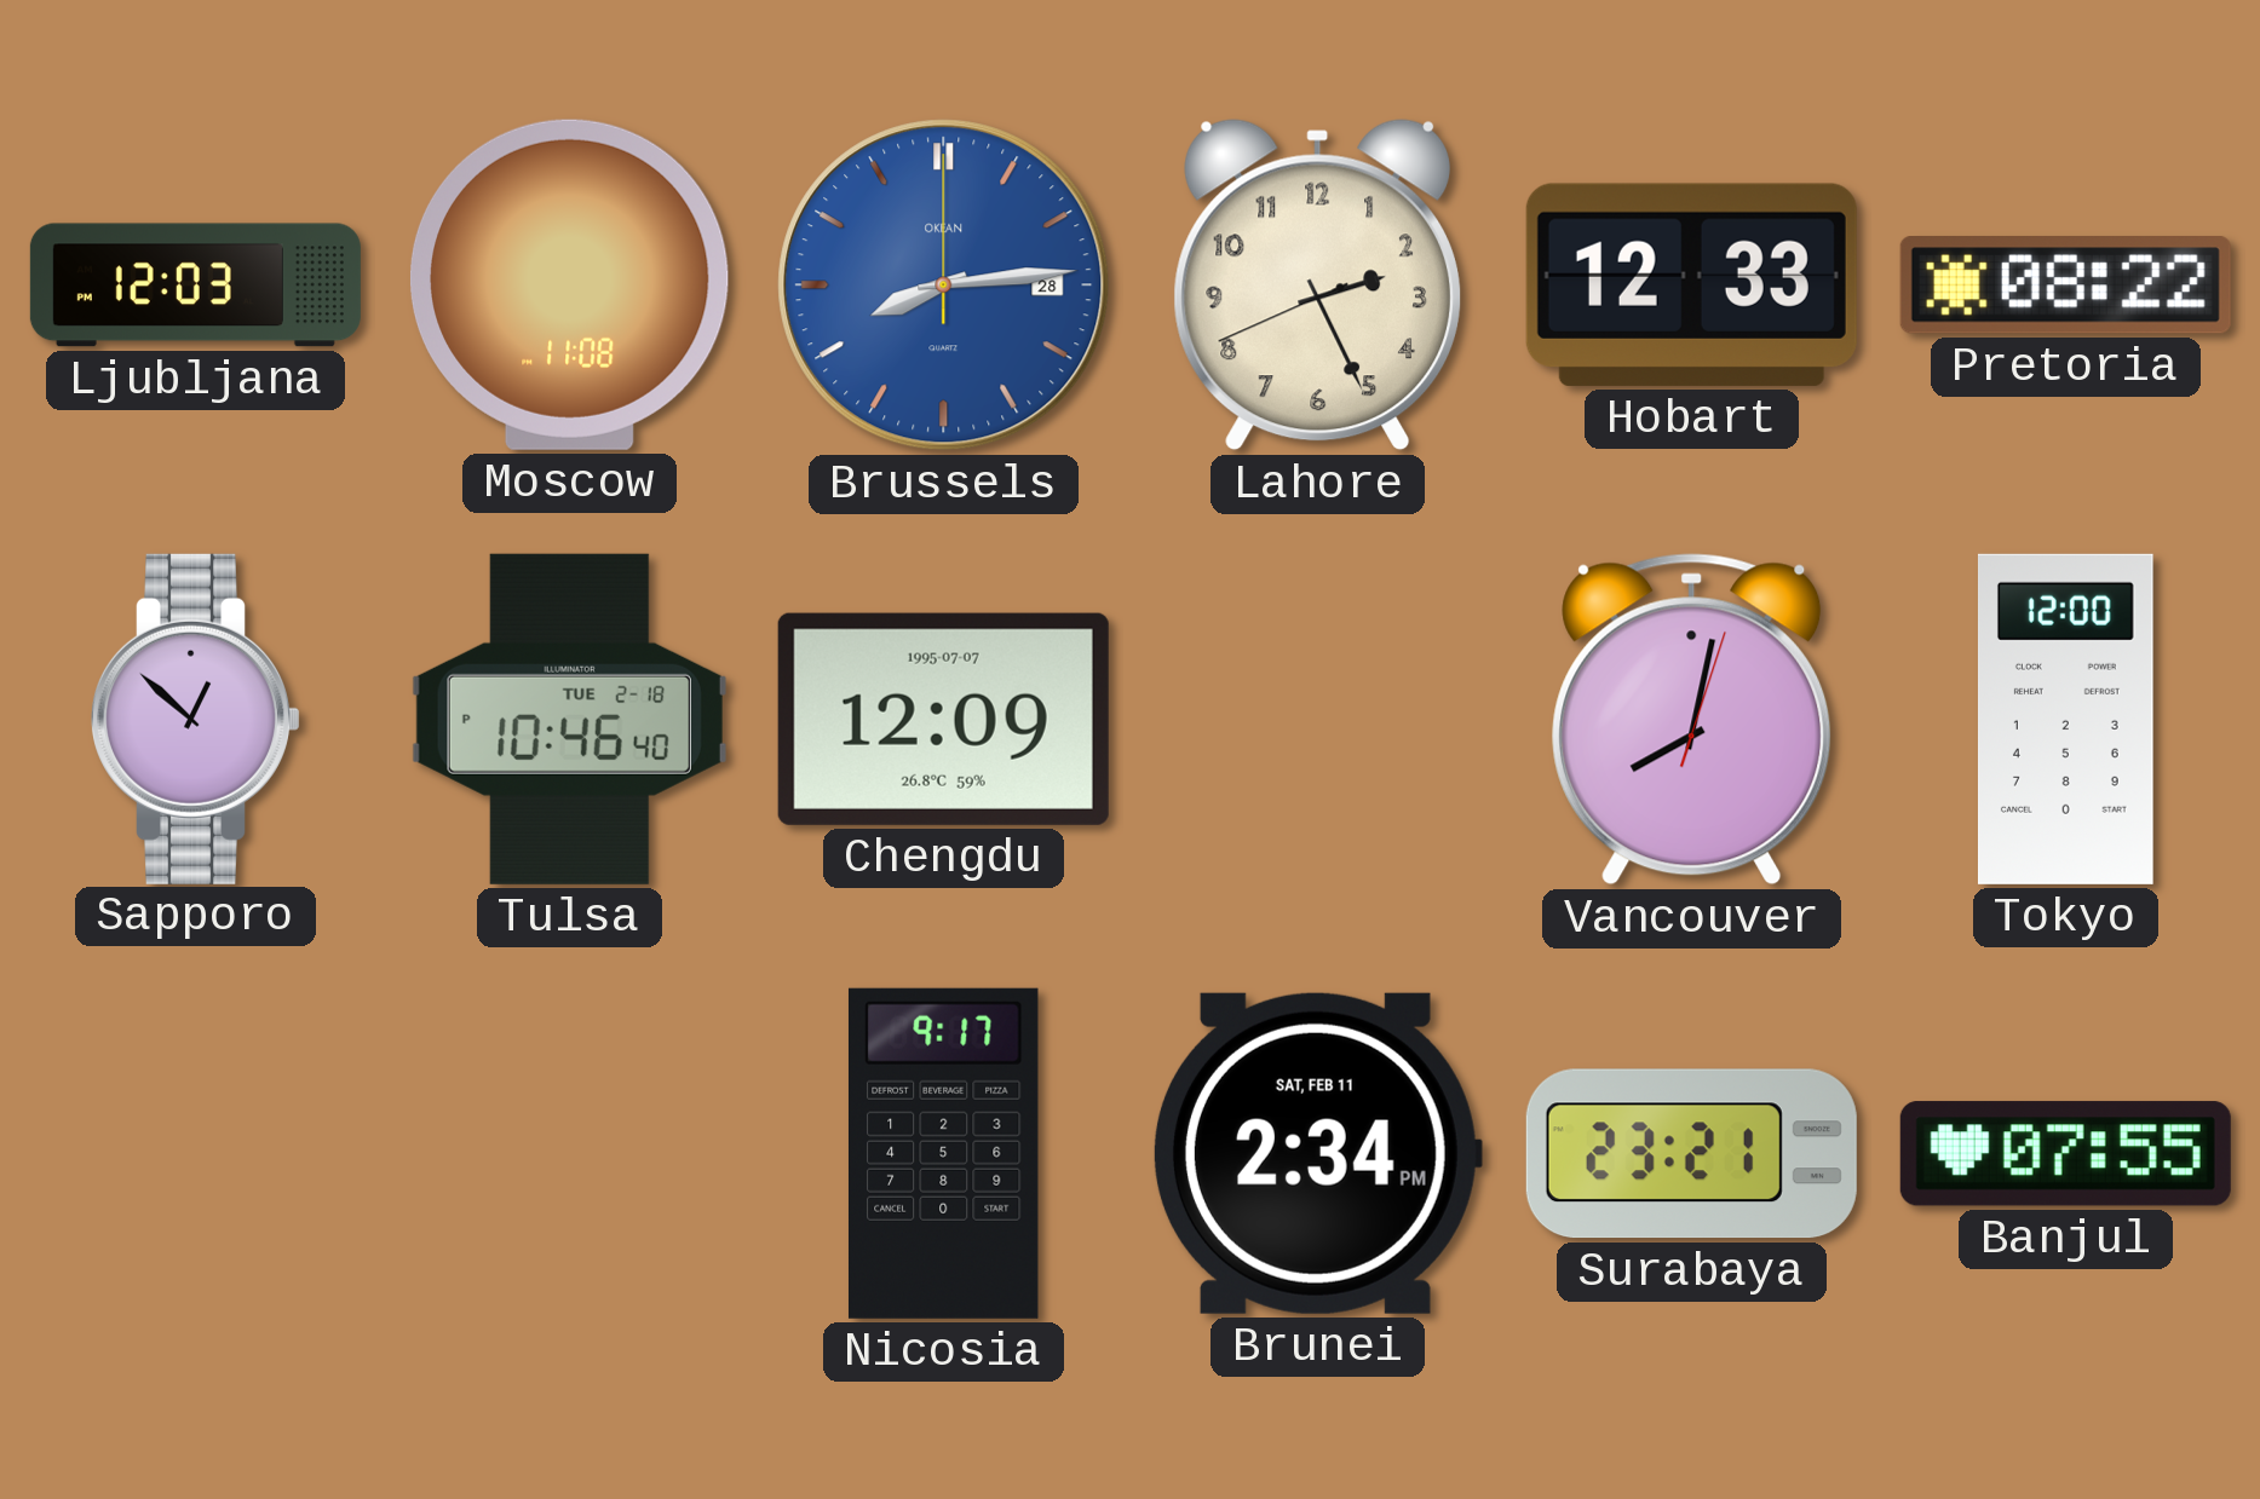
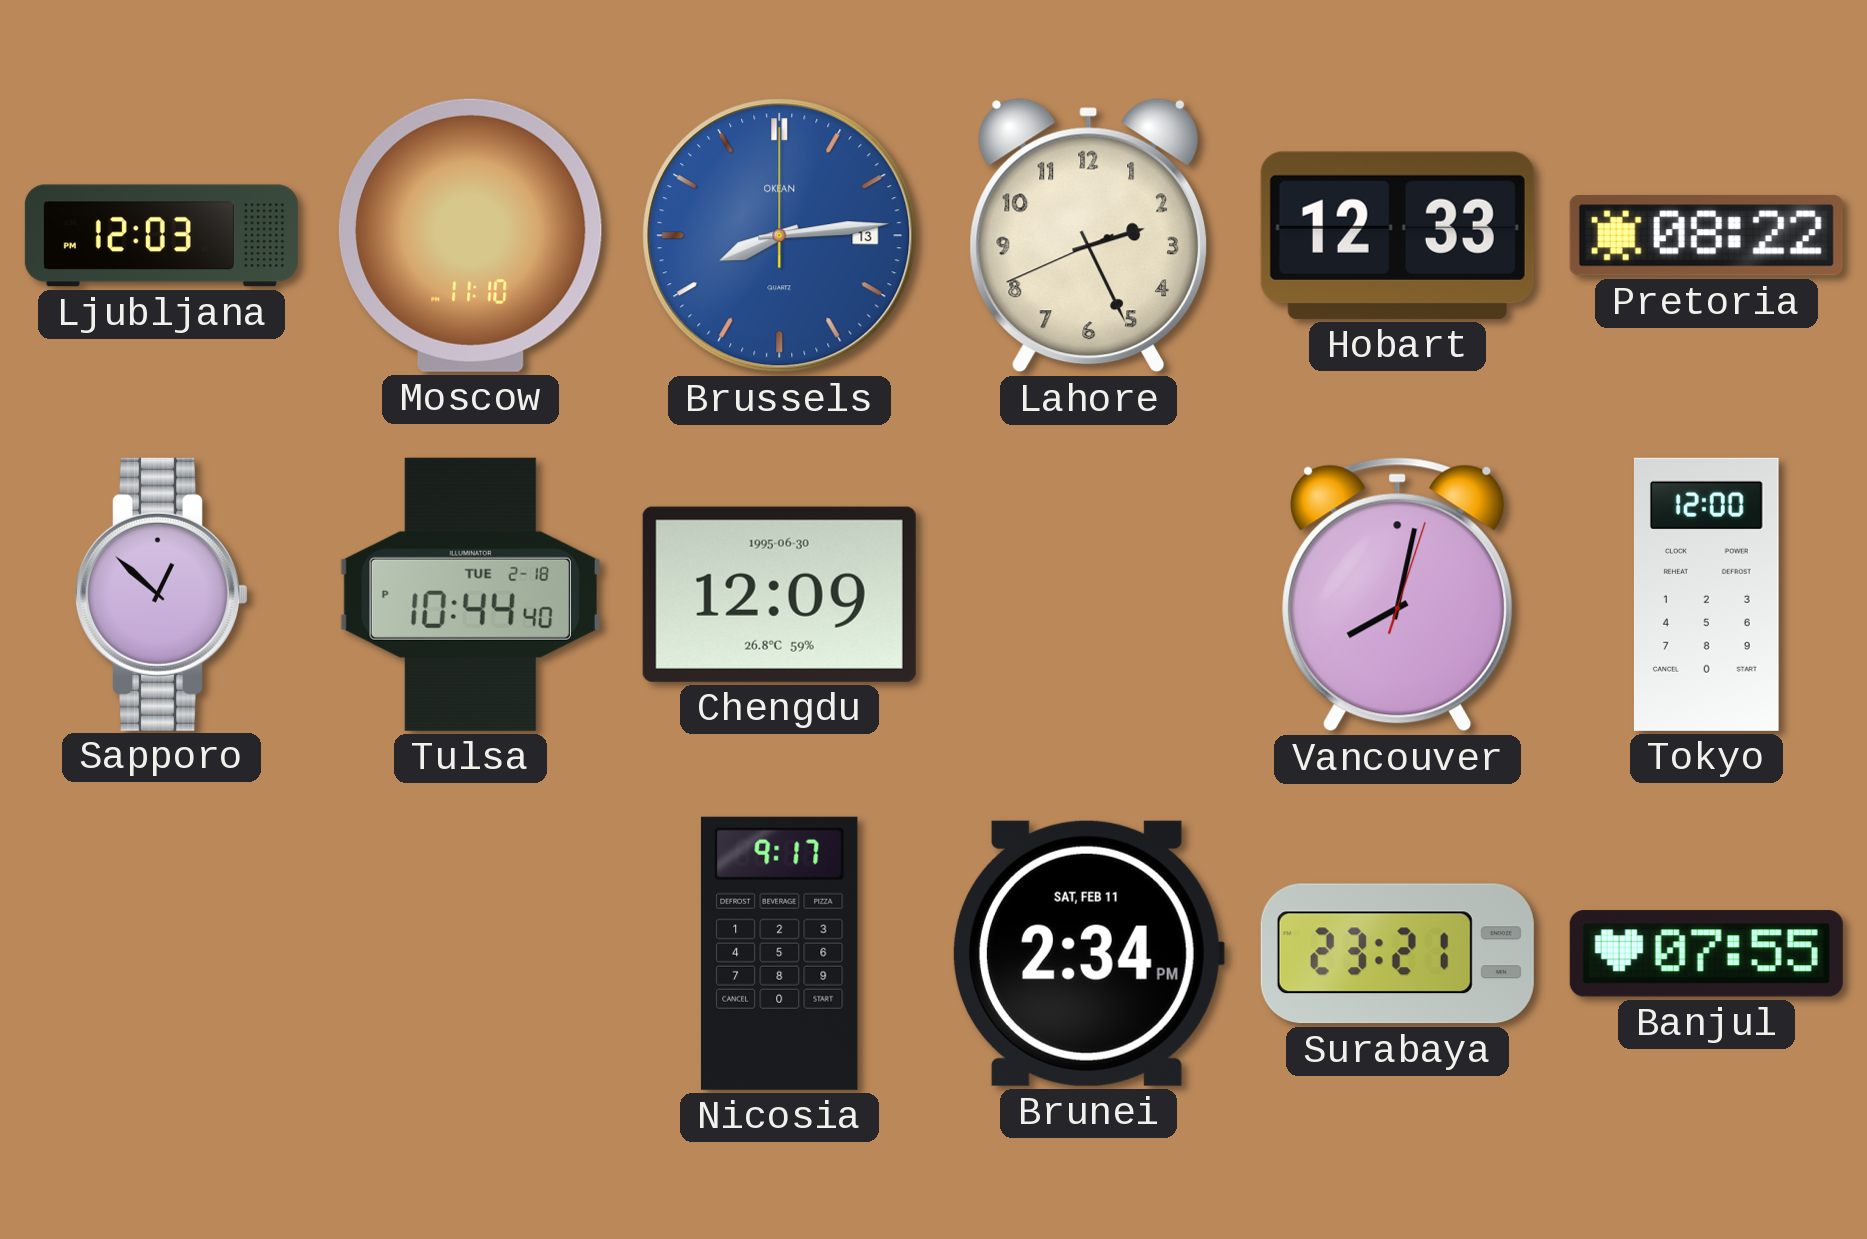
Moscow: 11:08 -> 11:10 (470, 235)
Brussels date: 28 -> 13 (780, 236)
Tulsa: 10:46 -> 10:44 (470, 594)
Chengdu date: 1995-07-07 -> 1995-06-30 (779, 594)
